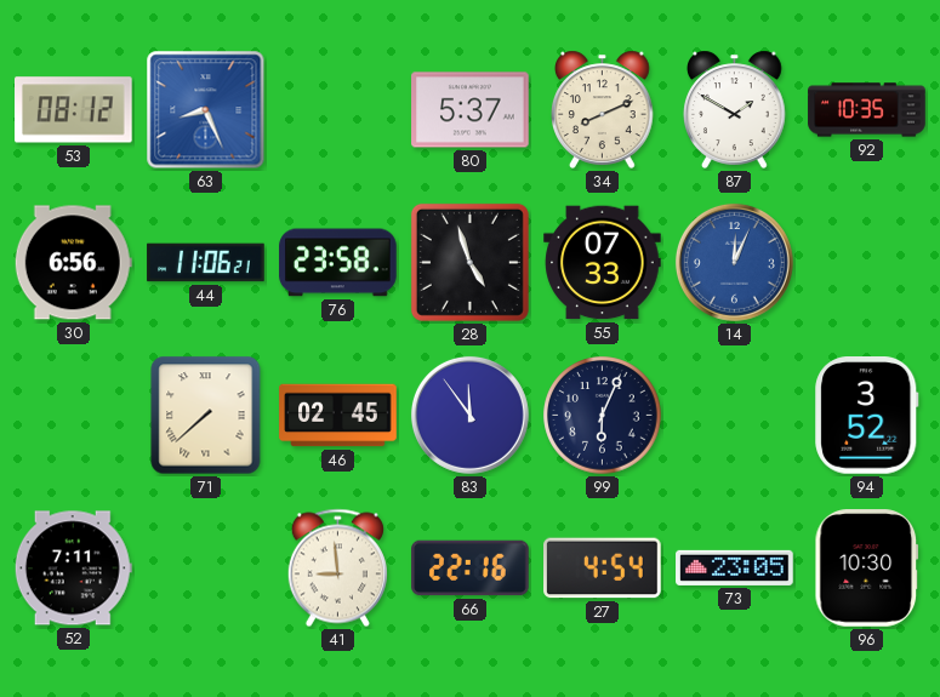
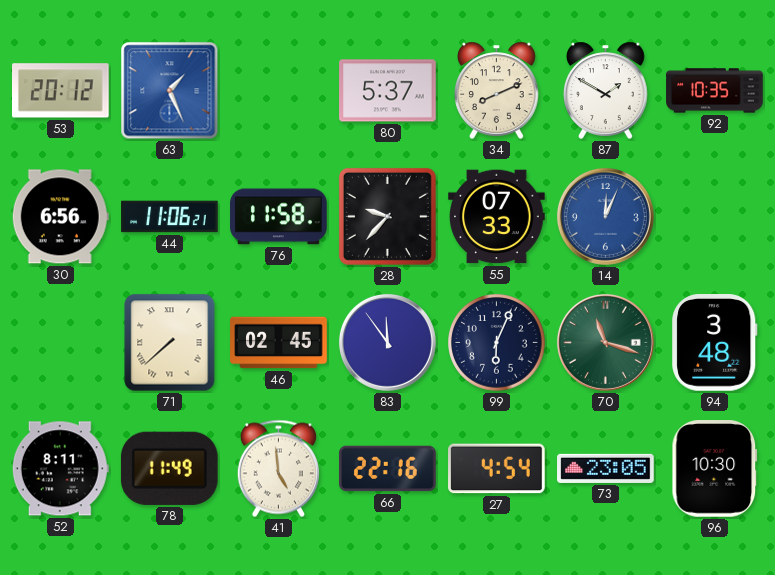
53: 08:12 -> 20:12 (61, 91)
63: 8:26 -> 1:26 (170, 91)
76: 23:58 -> 11:58 (279, 217)
28: 4:57 -> 9:37 (387, 216)
70: none -> 11:18 (605, 342)
94: 3:52 -> 3:48 (715, 343)
52: 7:11 -> 8:11 (60, 469)
78: none -> 11:49 (169, 468)
41: 8:59 -> 4:59 (278, 469)
